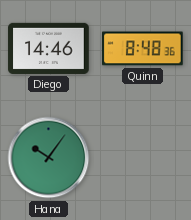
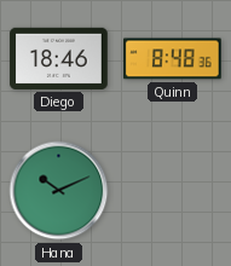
Diego: 14:46 -> 18:46 (59, 58)
Hana: 10:06 -> 10:11 (59, 191)
